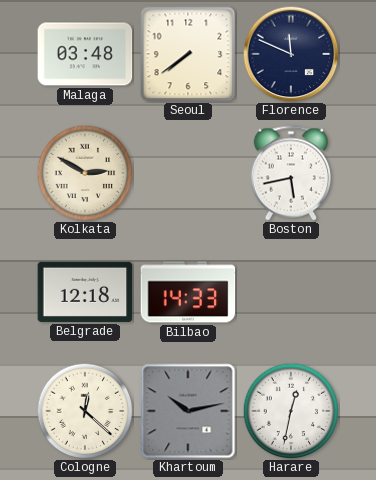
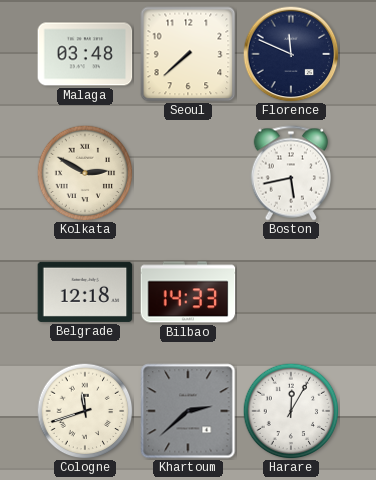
Seoul: 7:39 -> 7:38 (188, 54)
Cologne: 12:22 -> 11:42 (85, 411)
Khartoum: 10:13 -> 2:38 (188, 411)
Harare: 12:32 -> 12:05 (291, 411)
